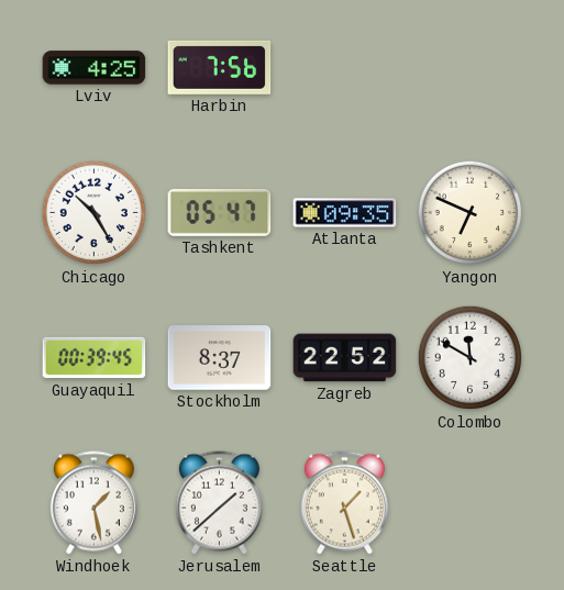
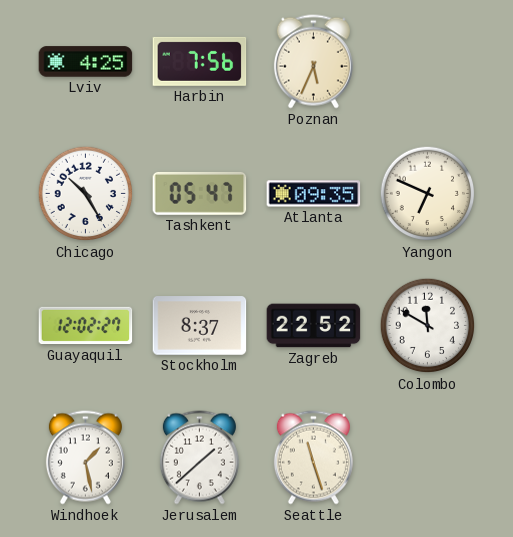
Poznan: none -> 5:34 (313, 62)
Guayaquil: 00:39 -> 12:02 (86, 326)
Seattle: 1:27 -> 11:27 (313, 458)
